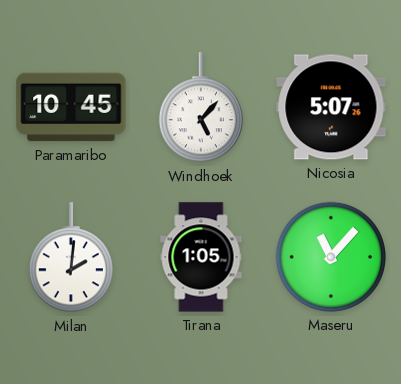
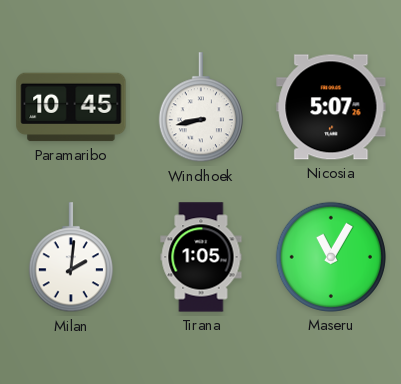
Windhoek: 5:07 -> 8:43 (201, 108)
Maseru: 11:07 -> 11:05 (331, 257)
